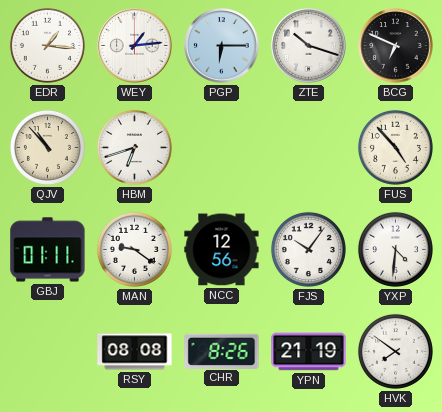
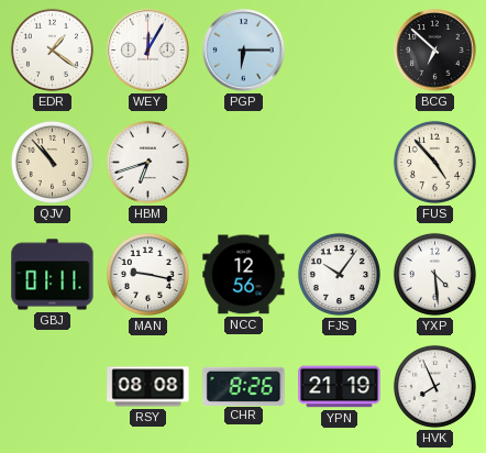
EDR: 1:16 -> 1:21 (52, 49)
WEY: 1:14 -> 12:05 (148, 51)
ZTE: 10:18 -> none (309, 46)
BCG: 6:49 -> 6:52 (435, 51)
MAN: 9:21 -> 9:17 (147, 274)
YXP: 4:31 -> 4:29 (434, 274)
HVK: 7:51 -> 7:56 (434, 386)
